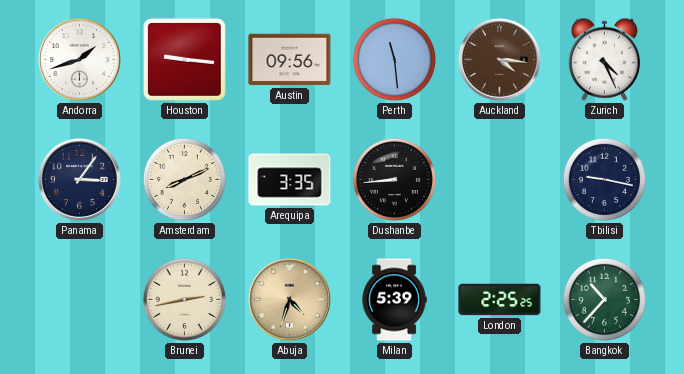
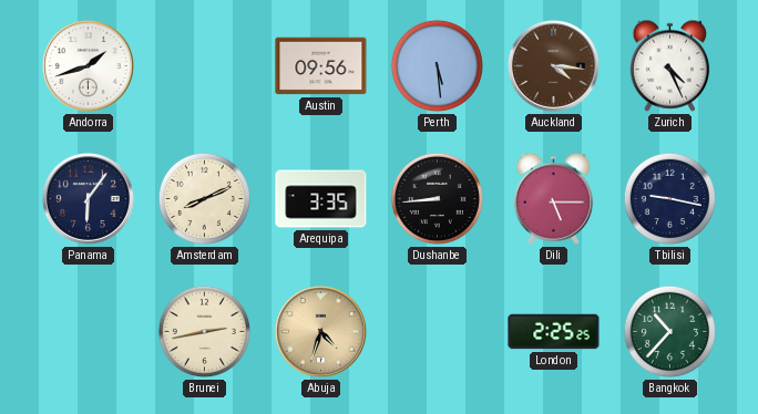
Houston: 9:16 -> none (184, 59)
Perth: 11:29 -> 5:29 (437, 65)
Panama: 3:06 -> 6:06 (88, 198)
Dili: none -> 5:15 (554, 198)
Milan: 5:39 -> none (394, 300)
